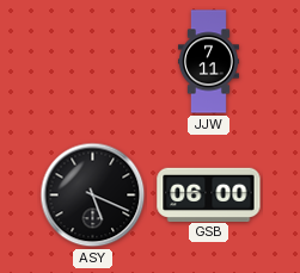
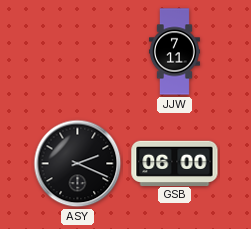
ASY: 5:19 -> 2:19 (78, 164)
